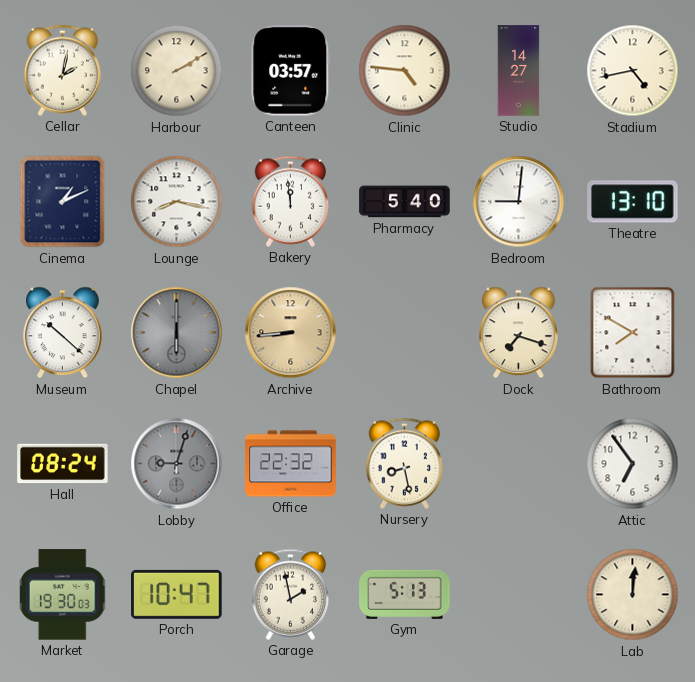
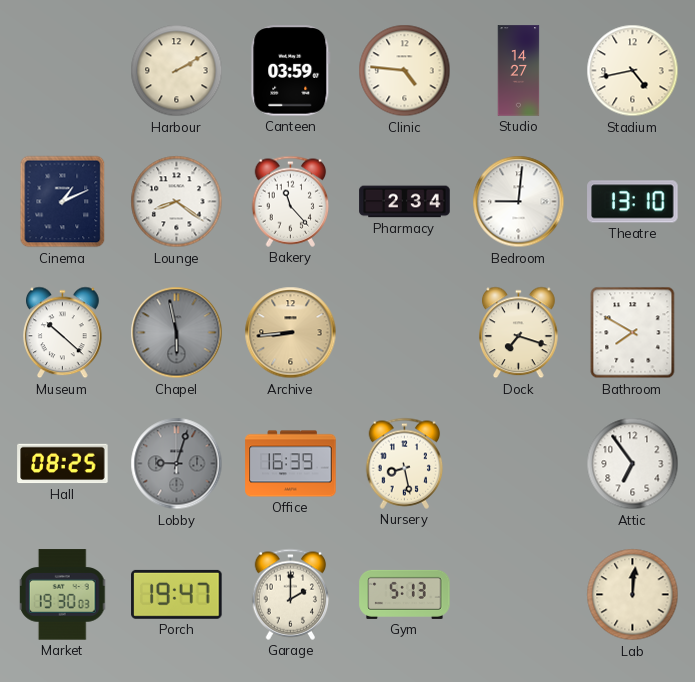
Cellar: 2:02 -> none (63, 70)
Canteen: 03:57 -> 03:59 (291, 71)
Lounge: 8:17 -> 8:21 (177, 202)
Bakery: 11:59 -> 11:23 (291, 201)
Pharmacy: 5:40 -> 2:34 (405, 202)
Chapel: 6:00 -> 5:58 (177, 333)
Hall: 08:24 -> 08:25 (63, 464)
Office: 22:32 -> 16:39 (291, 464)
Porch: 10:47 -> 19:47 (177, 594)
Garage: 1:58 -> 2:00 (291, 594)
